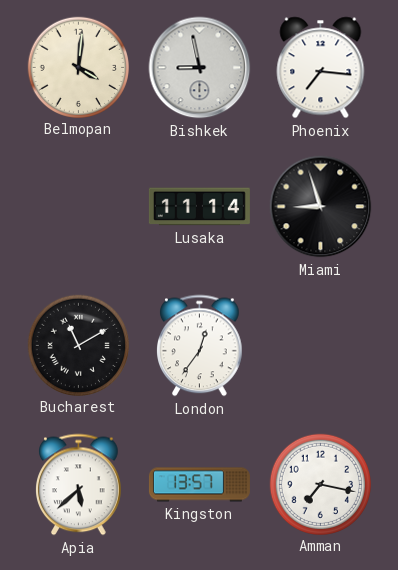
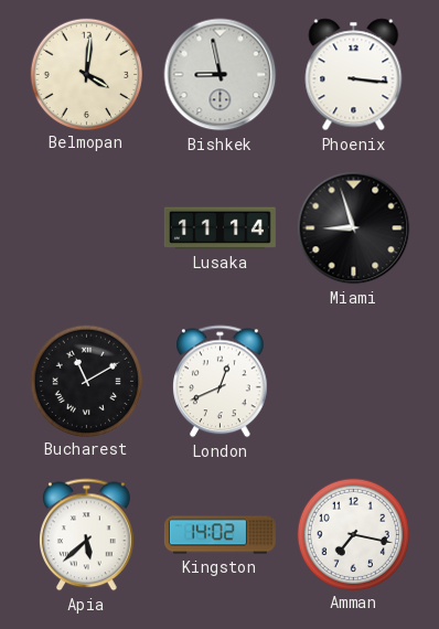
Phoenix: 7:16 -> 3:16 (354, 75)
London: 12:36 -> 12:41 (221, 382)
Kingston: 13:57 -> 14:02 (219, 535)
